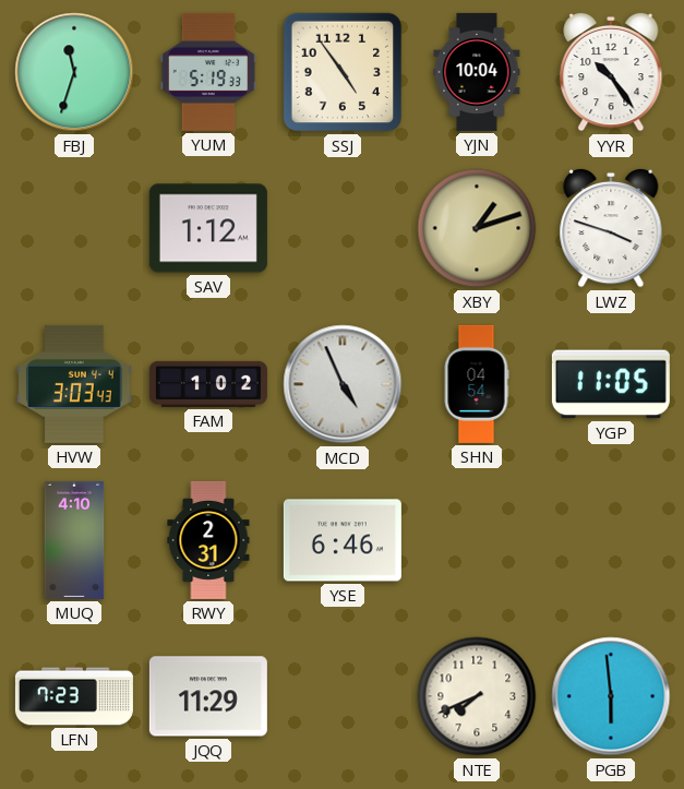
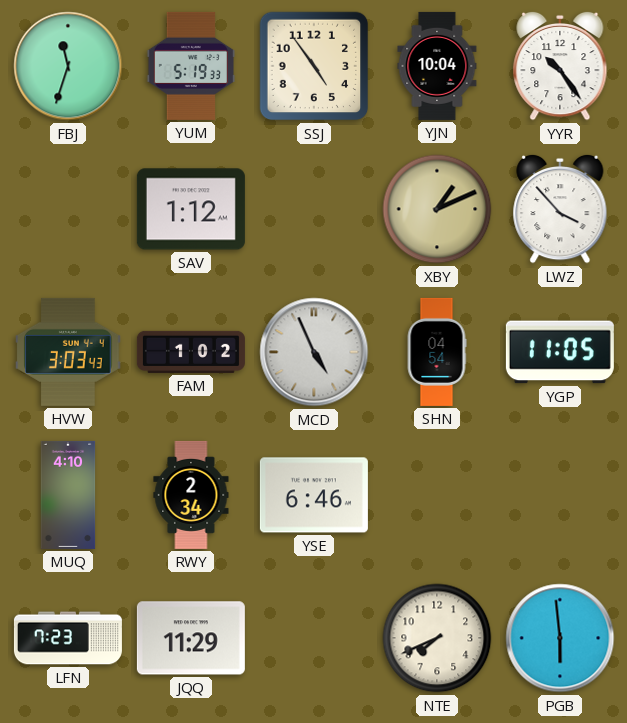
XBY: 1:12 -> 1:11 (437, 209)
LWZ: 3:48 -> 3:53 (560, 209)
RWY: 2:31 -> 2:34 (191, 495)
